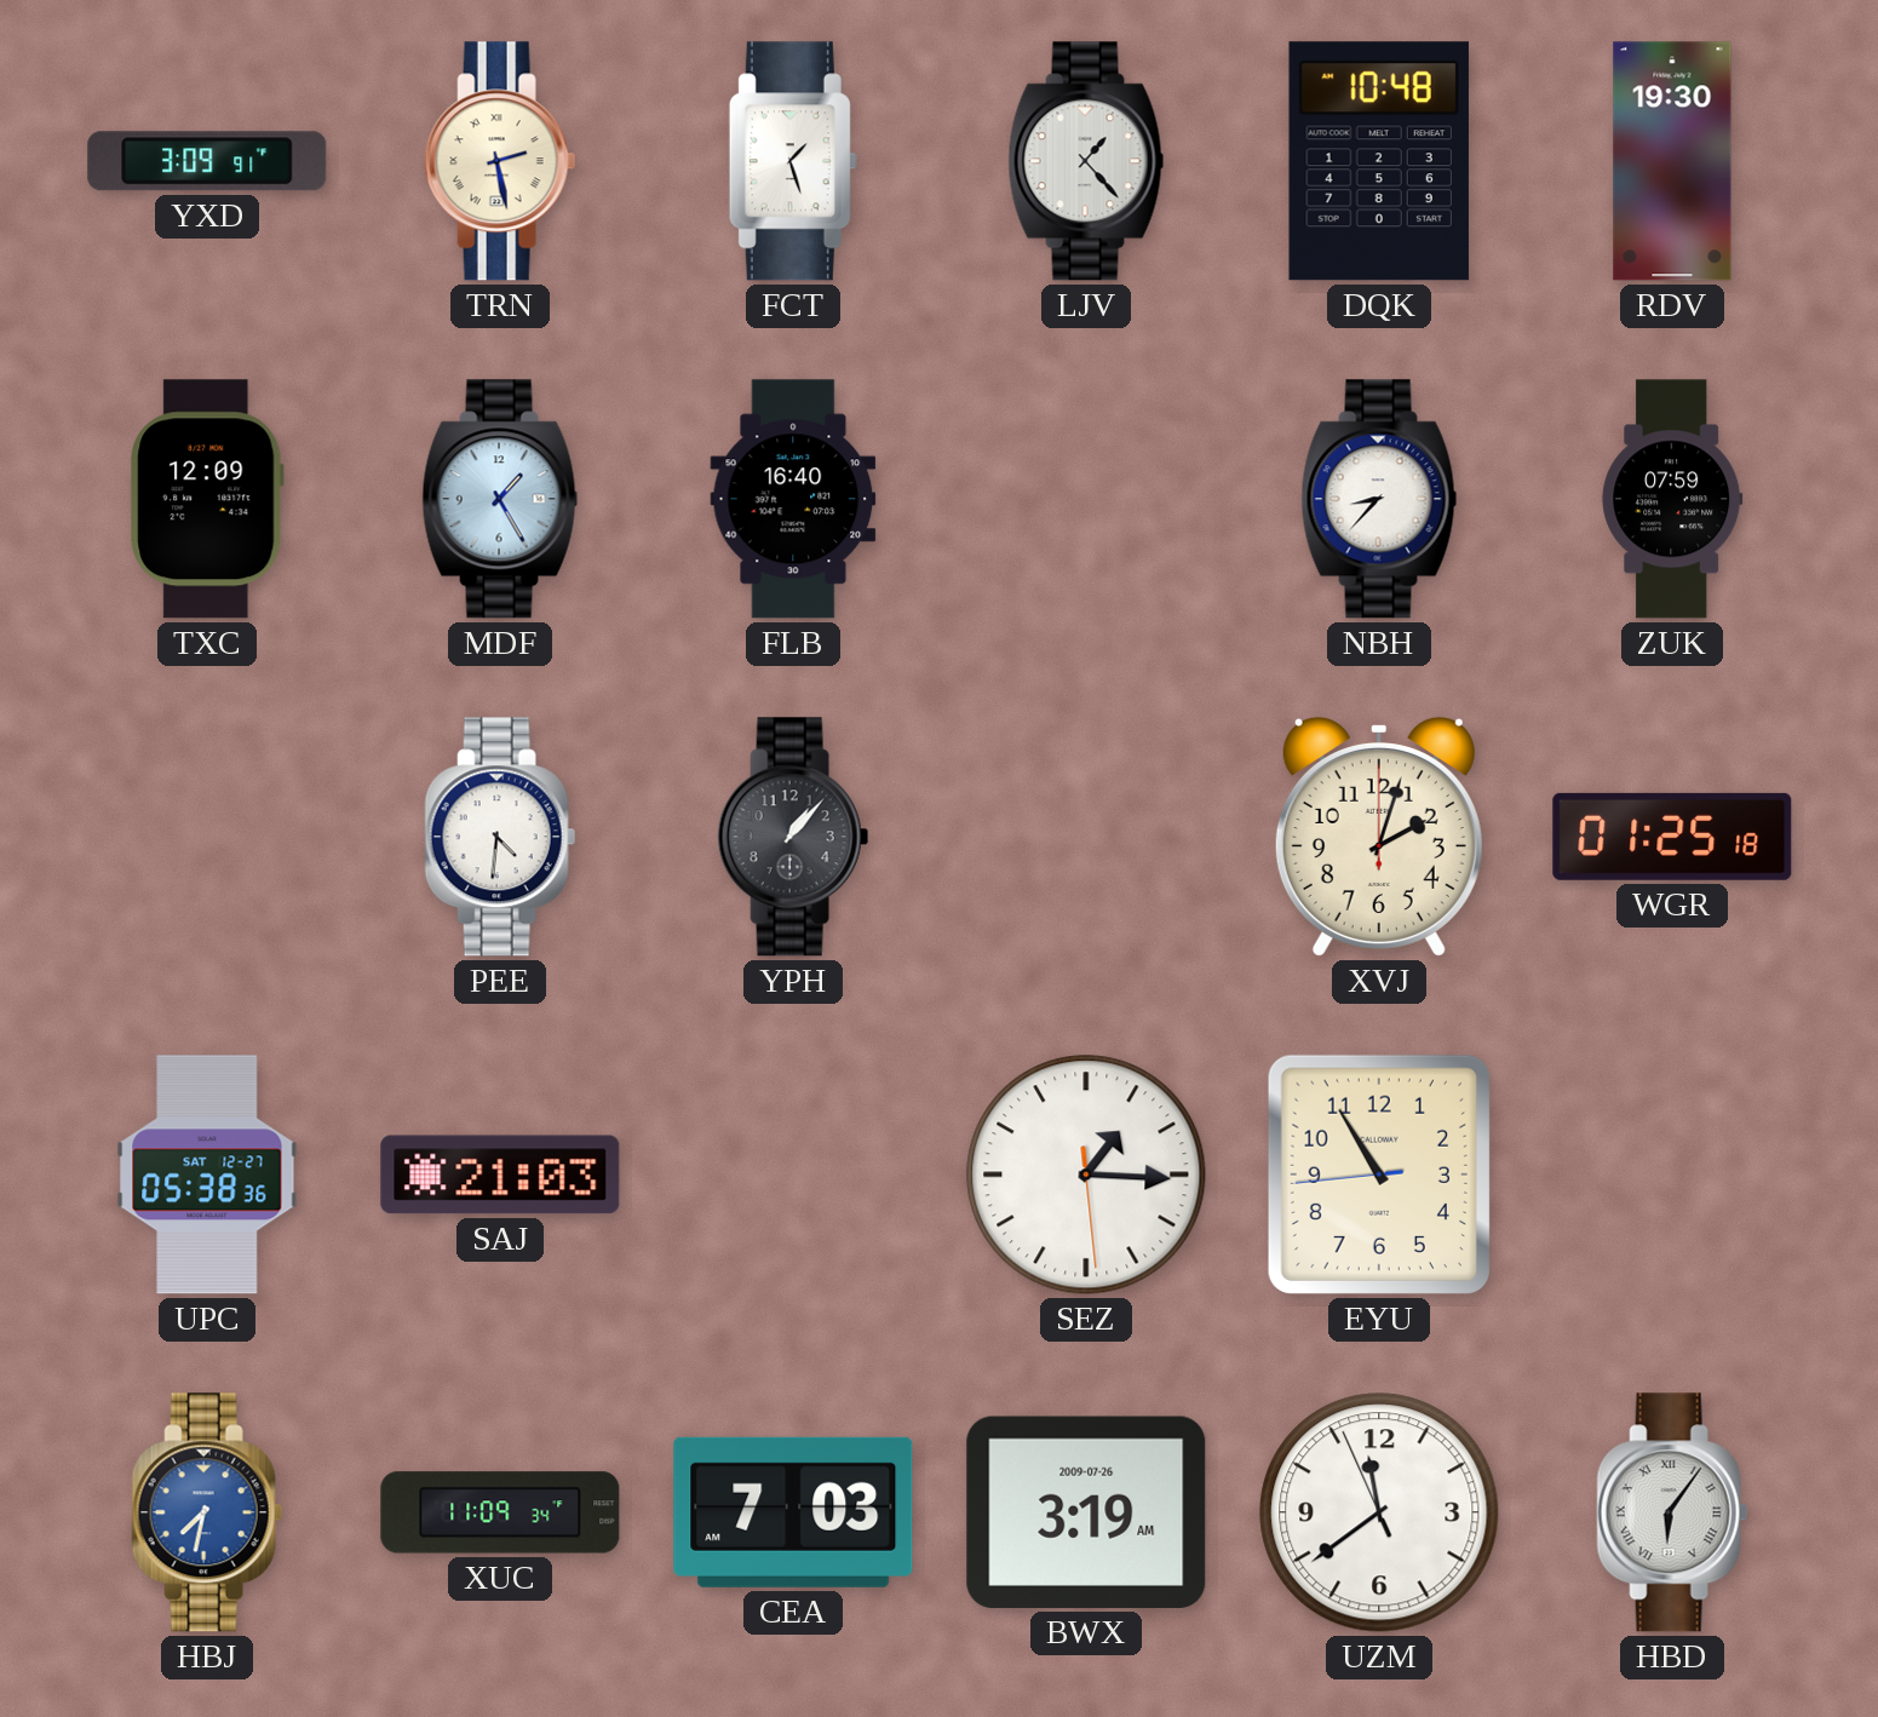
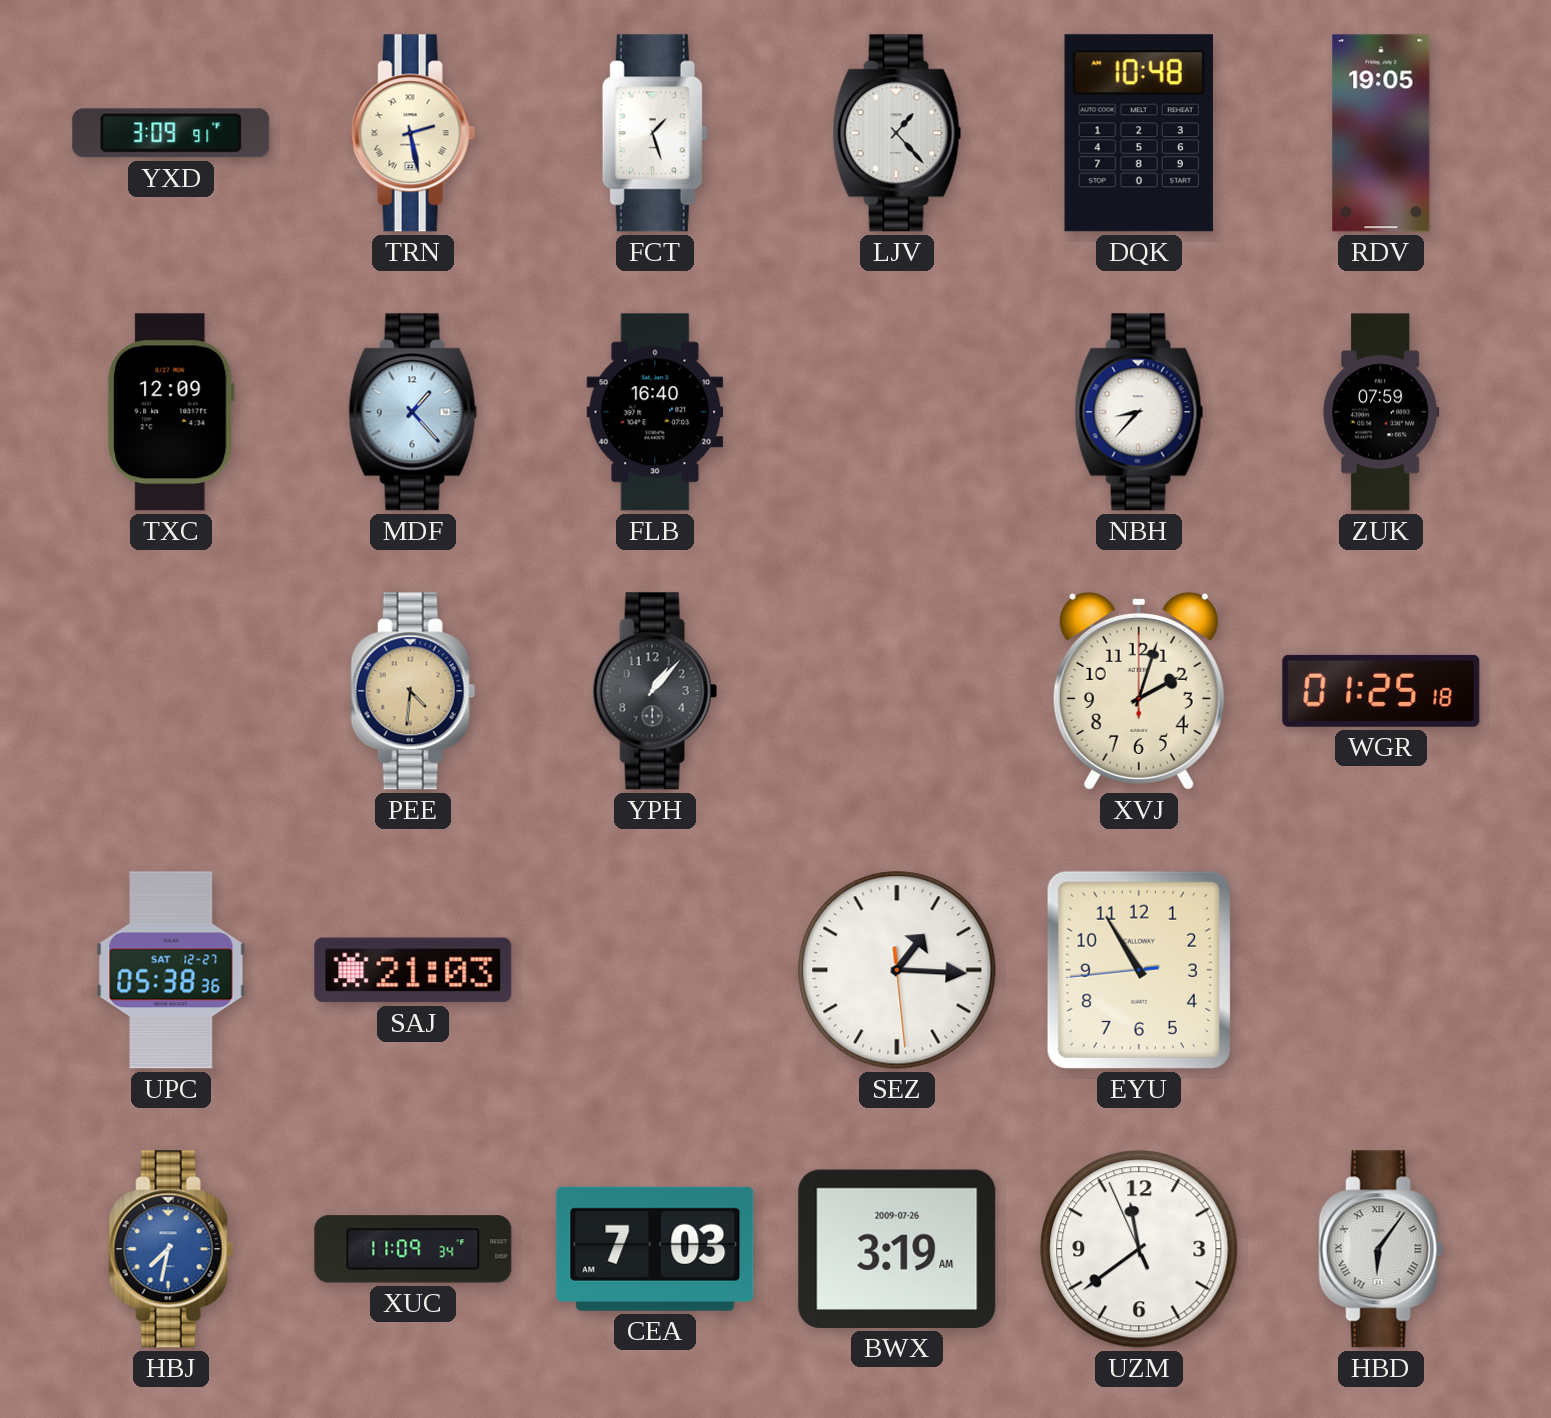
RDV: 19:30 -> 19:05 (1381, 133)
MDF: 1:25 -> 1:23 (413, 412)
PEE dial: white -> champagne (413, 691)
